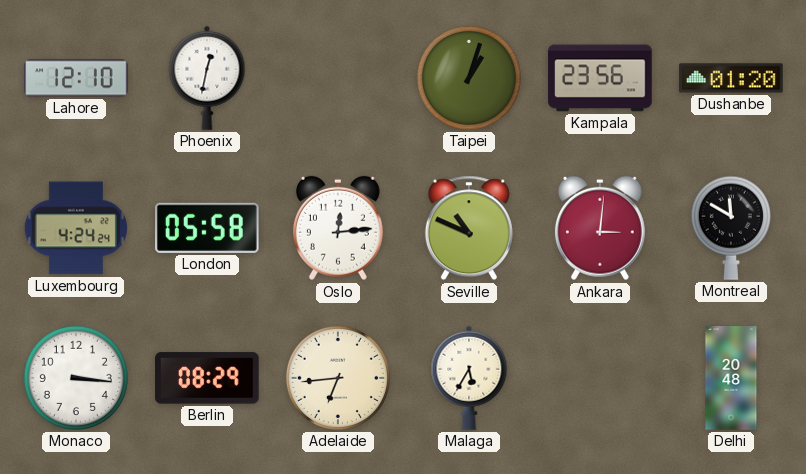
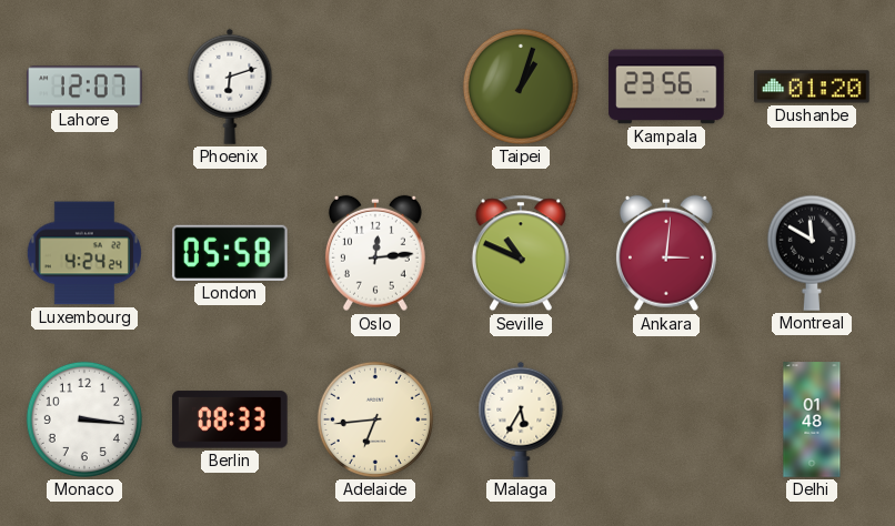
Lahore: 12:10 -> 12:07 (84, 87)
Phoenix: 12:32 -> 6:12 (230, 87)
Berlin: 08:29 -> 08:33 (230, 419)
Delhi: 20:48 -> 01:48 (812, 419)
